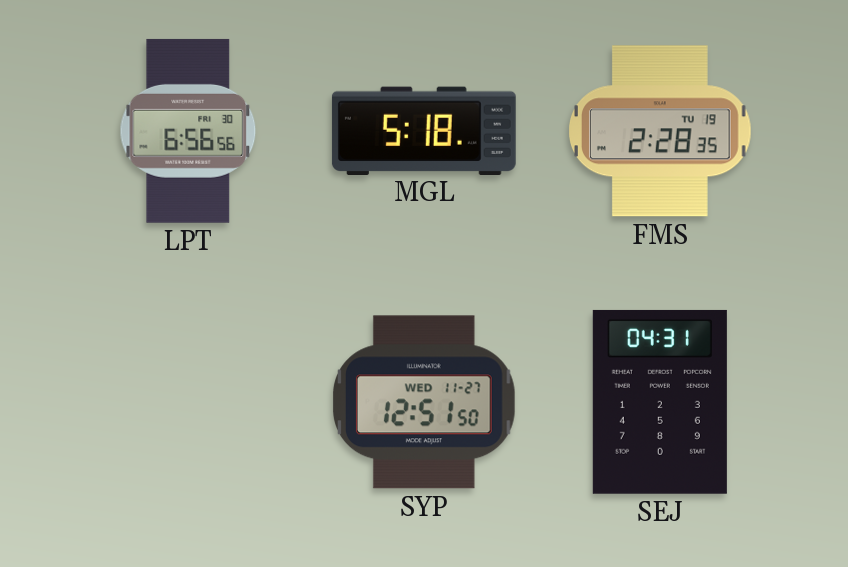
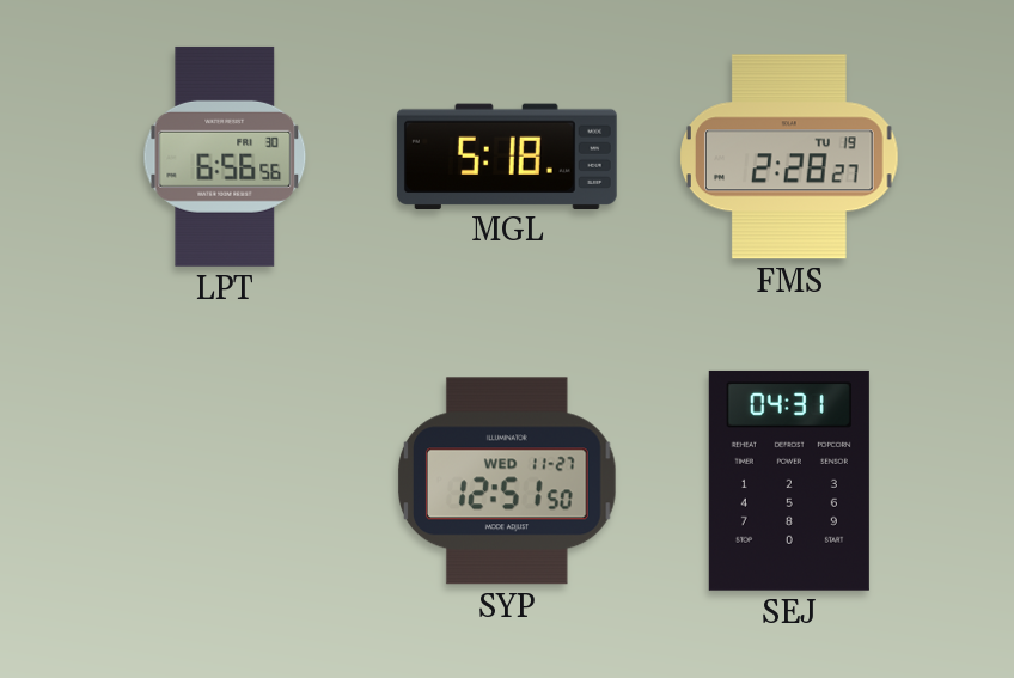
FMS: 2:28:35 -> 2:28:27 (790, 157)
